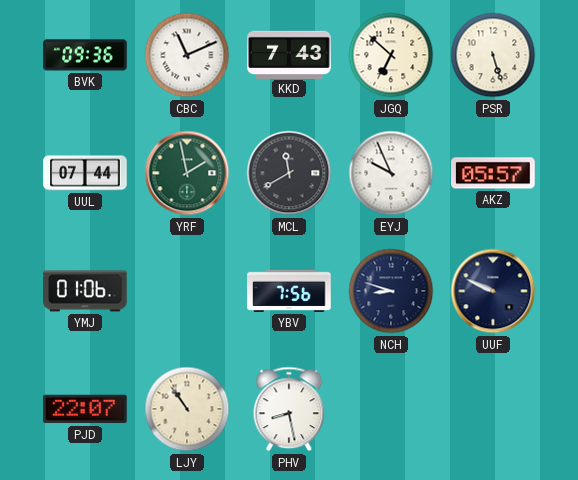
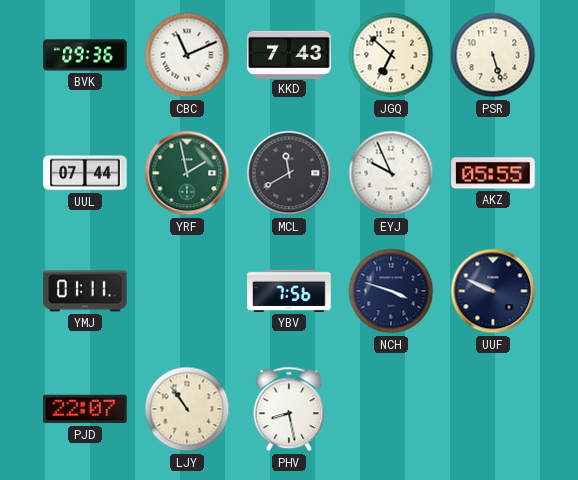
AKZ: 05:57 -> 05:55 (493, 173)
YMJ: 01:06 -> 01:11 (85, 291)
NCH: 8:48 -> 3:48 (391, 291)
